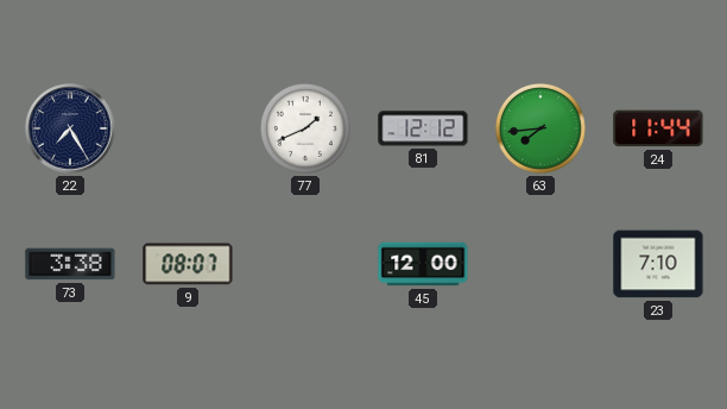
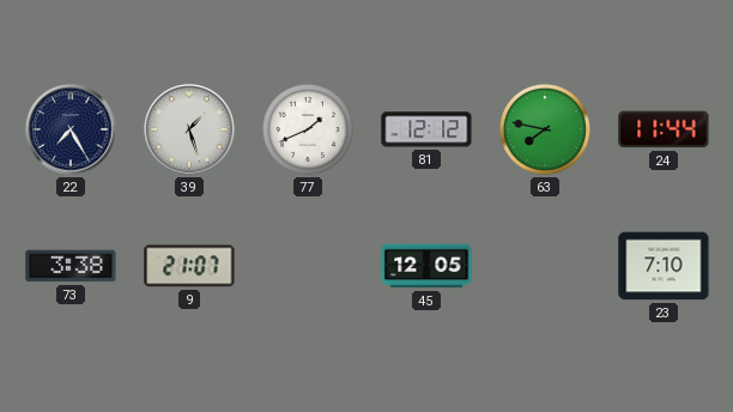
39: none -> 1:27 (189, 129)
63: 7:44 -> 7:47 (545, 129)
9: 08:07 -> 21:07 (189, 266)
45: 12:00 -> 12:05 (426, 266)
